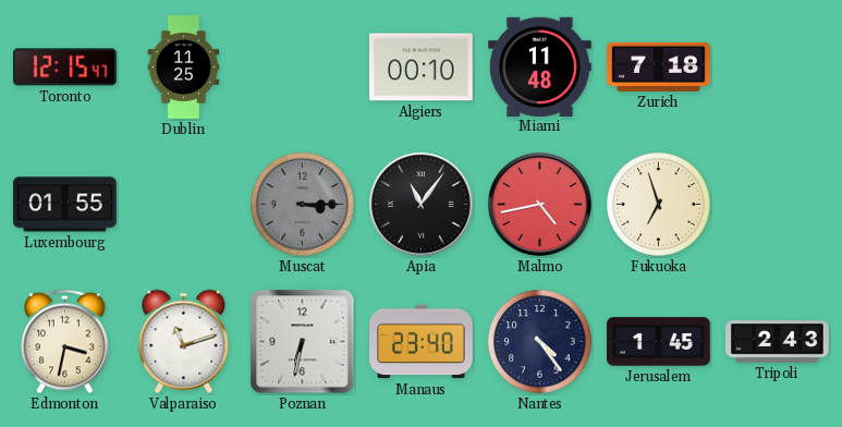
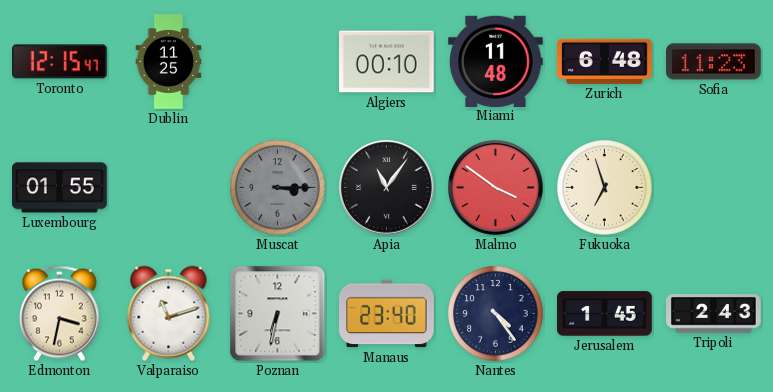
Zurich: 7:18 -> 6:48 (605, 61)
Sofia: none -> 11:23 (714, 62)
Malmo: 4:43 -> 3:51 (496, 188)
